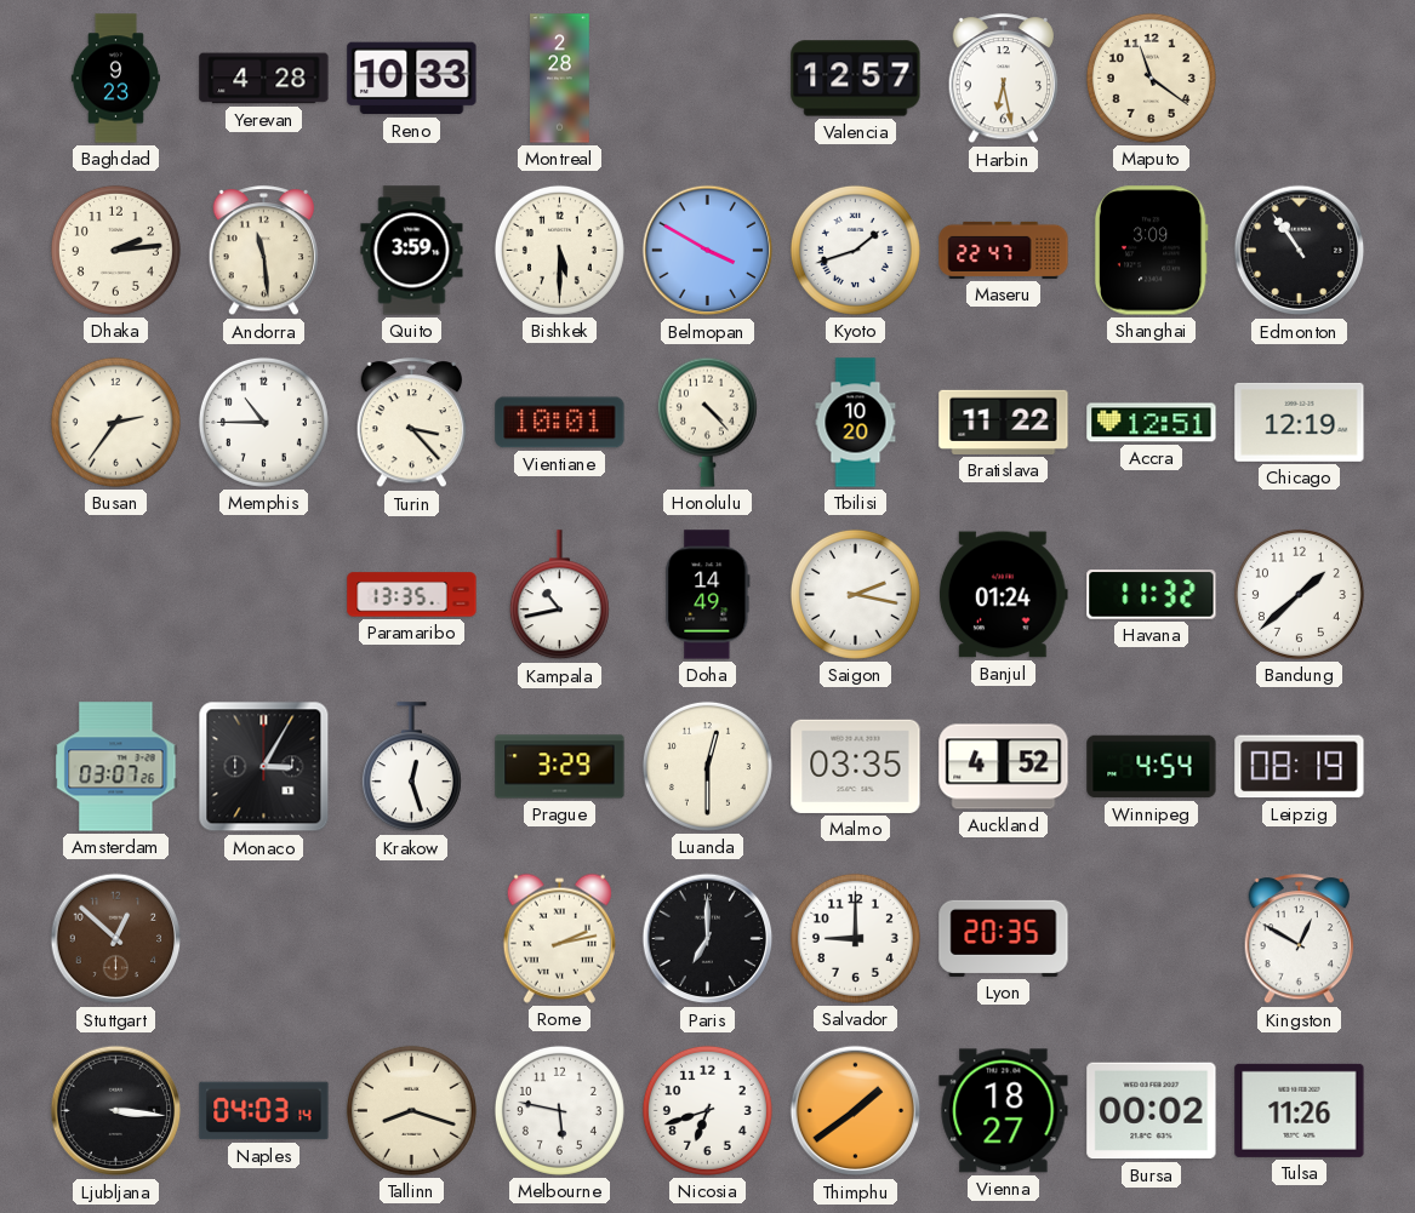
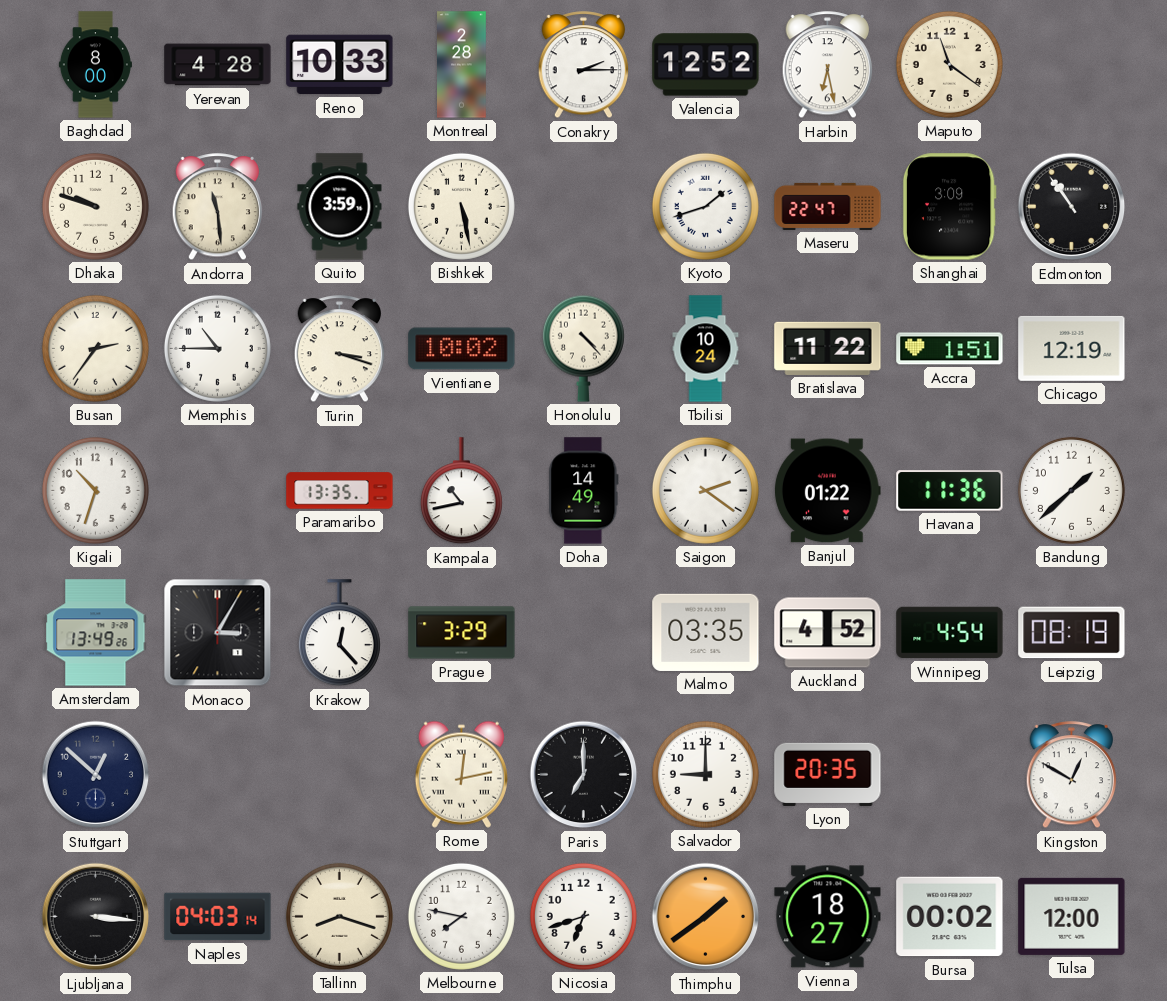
Baghdad: 9:23 -> 8:00 (95, 65)
Conakry: none -> 2:15 (584, 65)
Valencia: 12:57 -> 12:52 (706, 65)
Dhaka: 2:14 -> 9:48 (95, 206)
Bishkek: 5:30 -> 5:28 (461, 206)
Belmopan: 3:50 -> none (708, 251)
Turin: 3:23 -> 3:18 (340, 349)
Vientiane: 10:01 -> 10:02 (462, 349)
Tbilisi: 10:20 -> 10:24 (706, 349)
Accra: 12:51 -> 1:51 (950, 349)
Kigali: none -> 10:33 (95, 490)
Saigon: 2:17 -> 2:21 (705, 490)
Banjul: 01:24 -> 01:22 (827, 491)
Havana: 11:32 -> 11:36 (950, 491)
Amsterdam: 03:07 -> 13:49 (96, 633)
Krakow: 12:27 -> 12:23 (339, 633)
Luanda: 12:30 -> none (707, 766)
Stuttgart dial: brown -> navy (96, 775)
Rome: 2:13 -> 12:13 (461, 774)
Melbourne: 5:47 -> 7:47 (461, 916)
Tulsa: 11:26 -> 12:00 (1072, 916)
